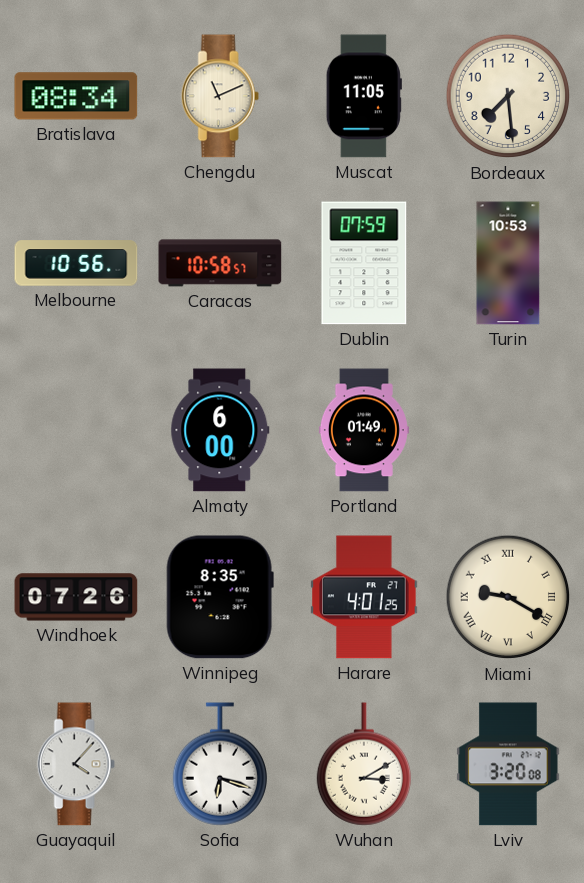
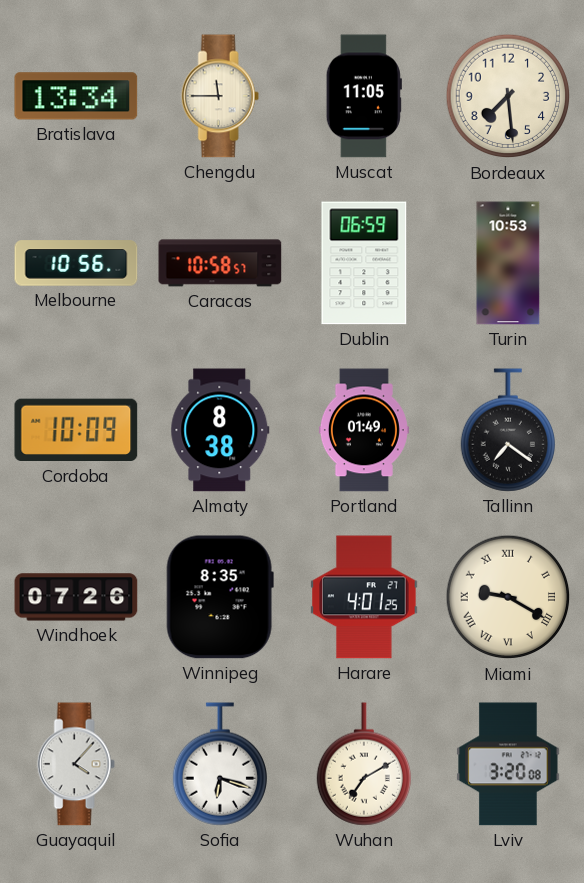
Bratislava: 08:34 -> 13:34 (76, 96)
Chengdu: 11:11 -> 11:45 (220, 96)
Dublin: 07:59 -> 06:59 (364, 263)
Cordoba: none -> 10:09 (76, 430)
Almaty: 6:00 -> 8:38 (220, 430)
Tallinn: none -> 7:21 (507, 430)
Wuhan: 3:10 -> 7:10 (363, 764)
